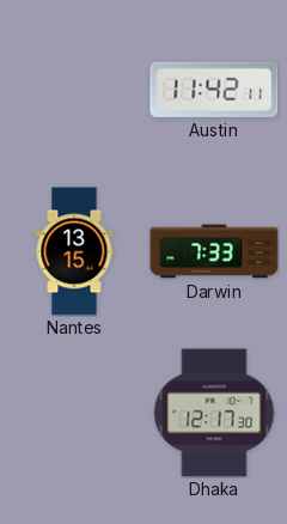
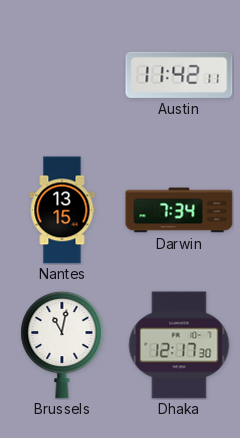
Darwin: 7:33 -> 7:34 (179, 210)
Brussels: none -> 11:02 (62, 345)
